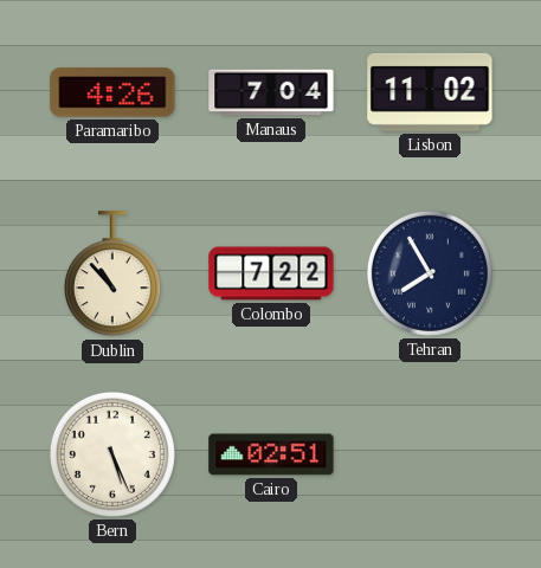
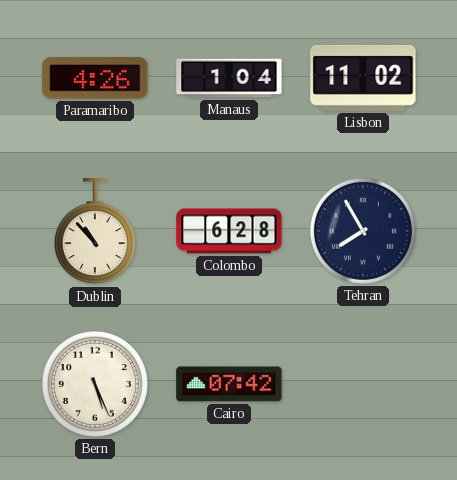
Manaus: 7:04 -> 1:04 (229, 78)
Colombo: 7:22 -> 6:28 (229, 231)
Cairo: 02:51 -> 07:42 (229, 384)
